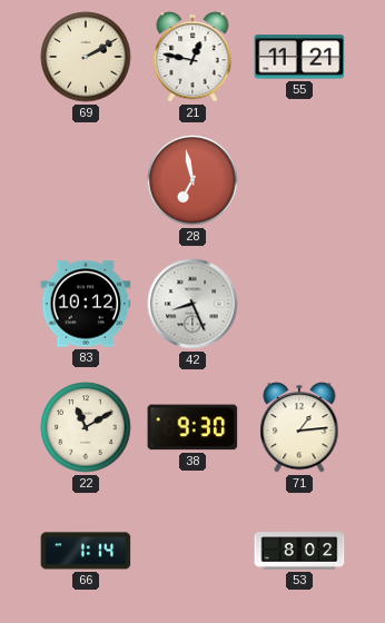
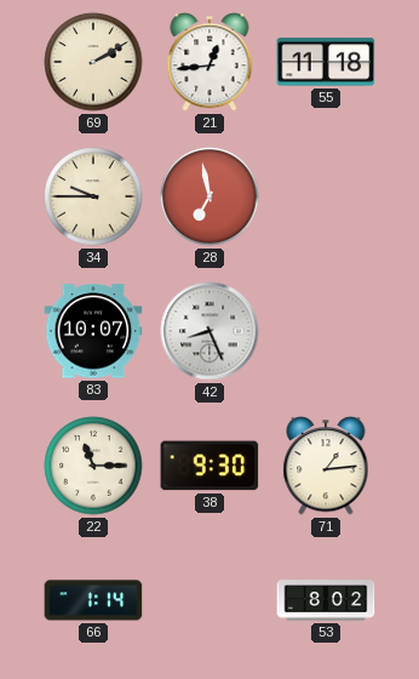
21: 12:47 -> 12:44 (209, 62)
55: 11:21 -> 11:18 (326, 62)
34: none -> 9:45 (93, 196)
83: 10:12 -> 10:07 (93, 331)
22: 11:10 -> 11:15 (93, 466)
